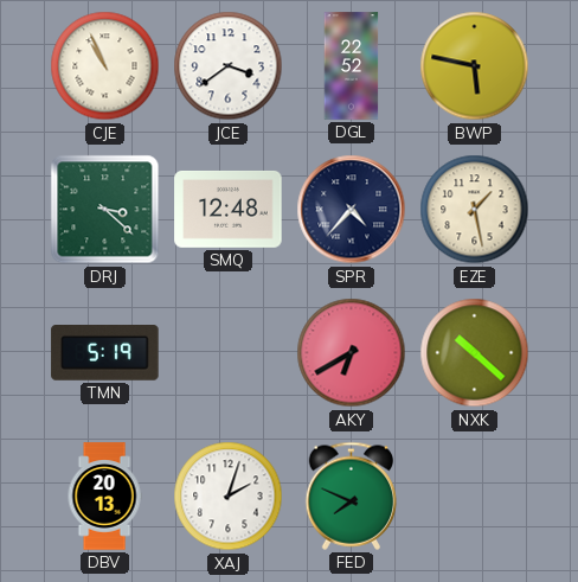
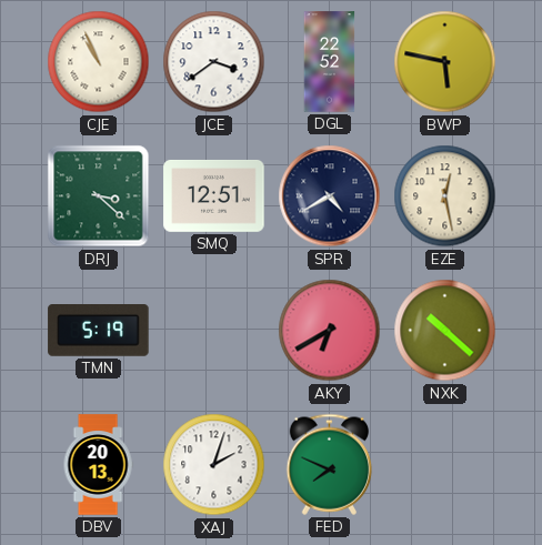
SMQ: 12:48 -> 12:51 (214, 195)
SPR: 4:37 -> 4:40 (330, 196)
EZE: 1:28 -> 12:28 (445, 196)
